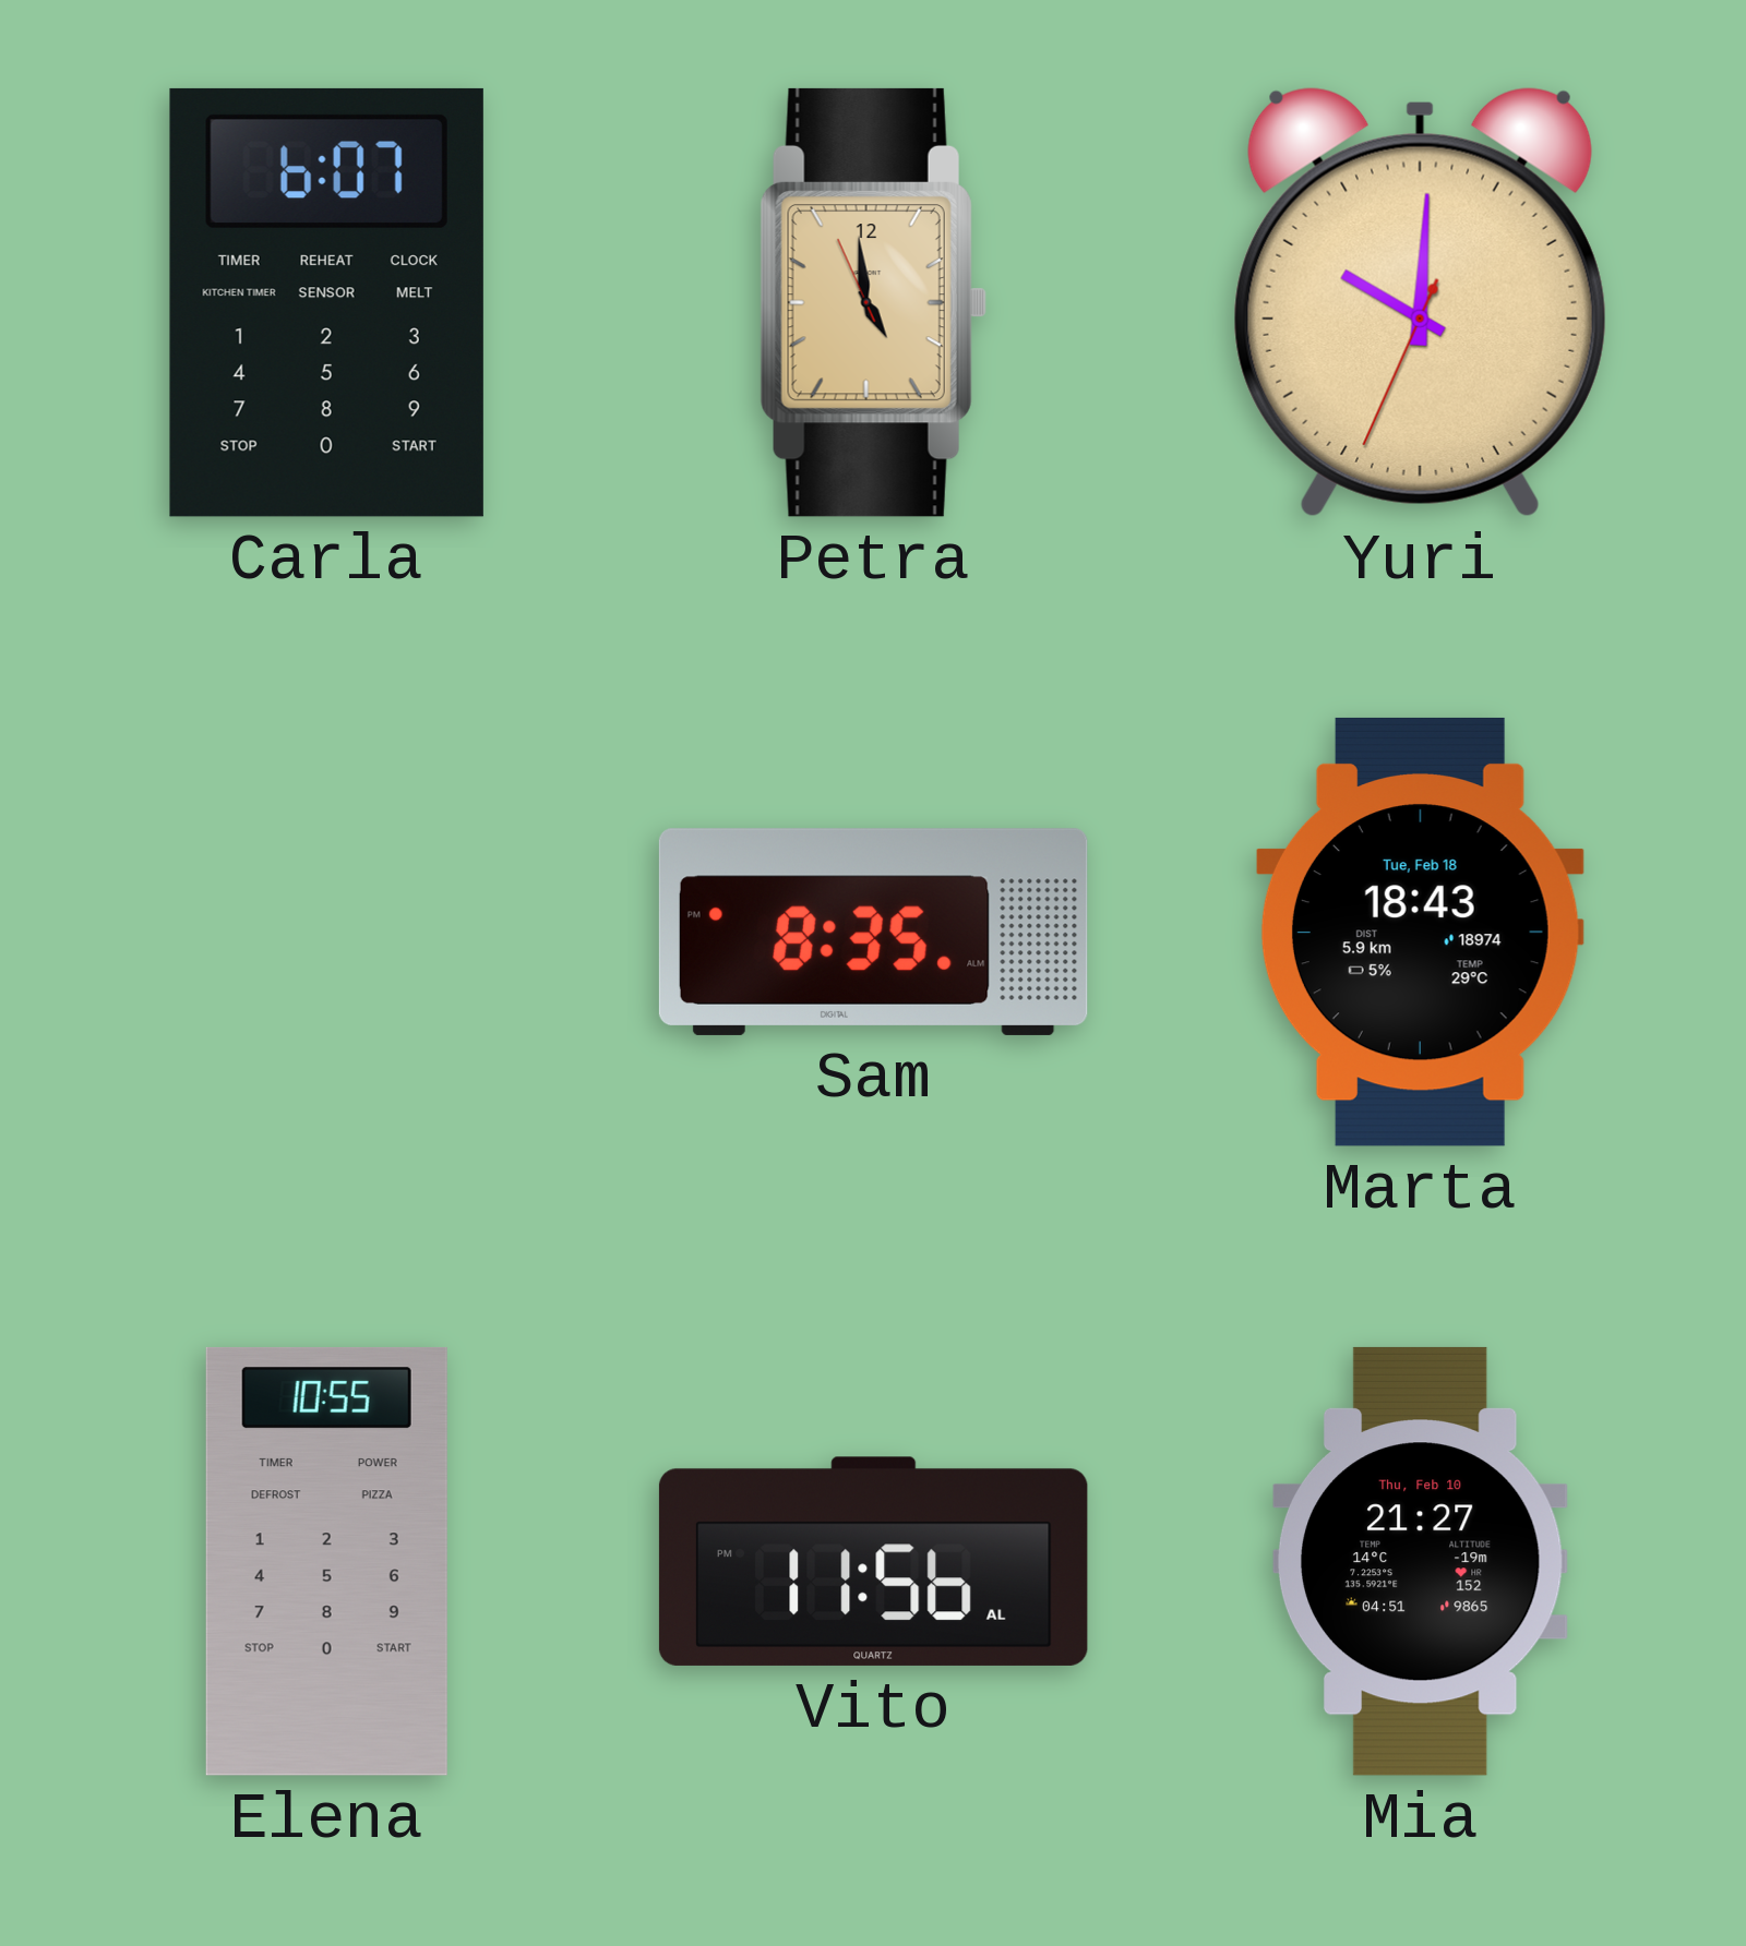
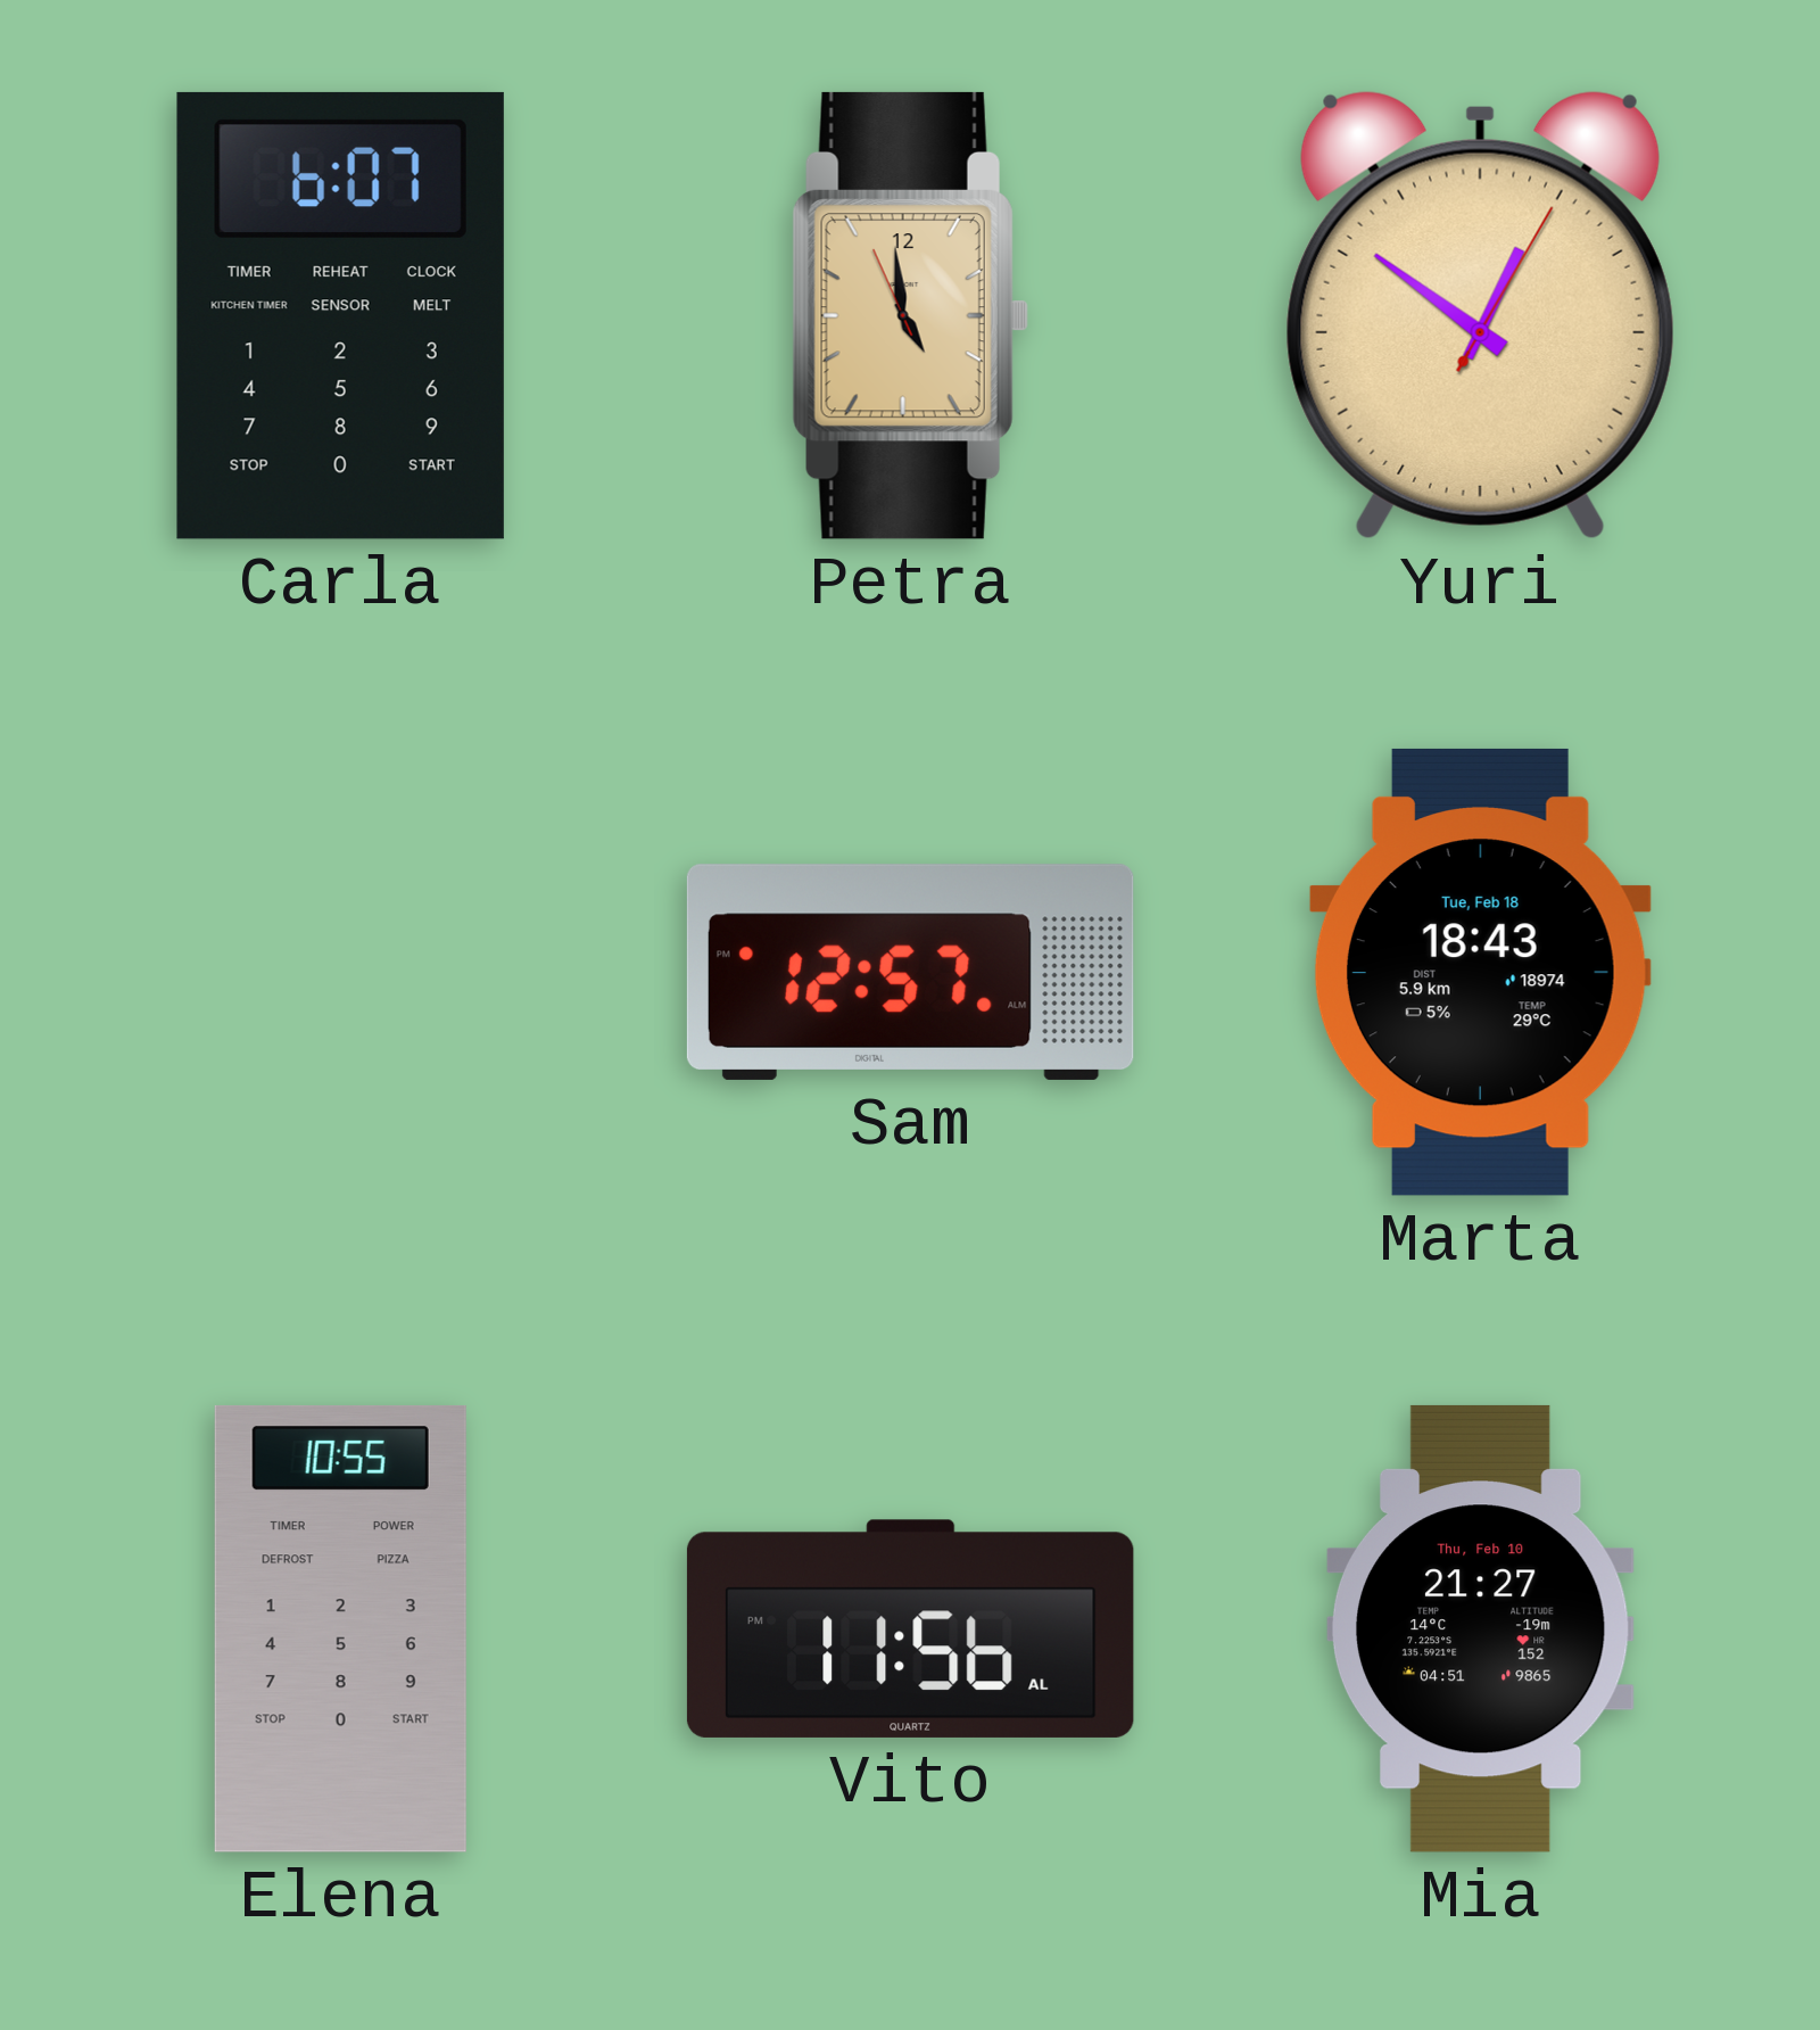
Yuri: 10:00 -> 12:51 (1480, 315)
Sam: 8:35 -> 12:57 (910, 972)
